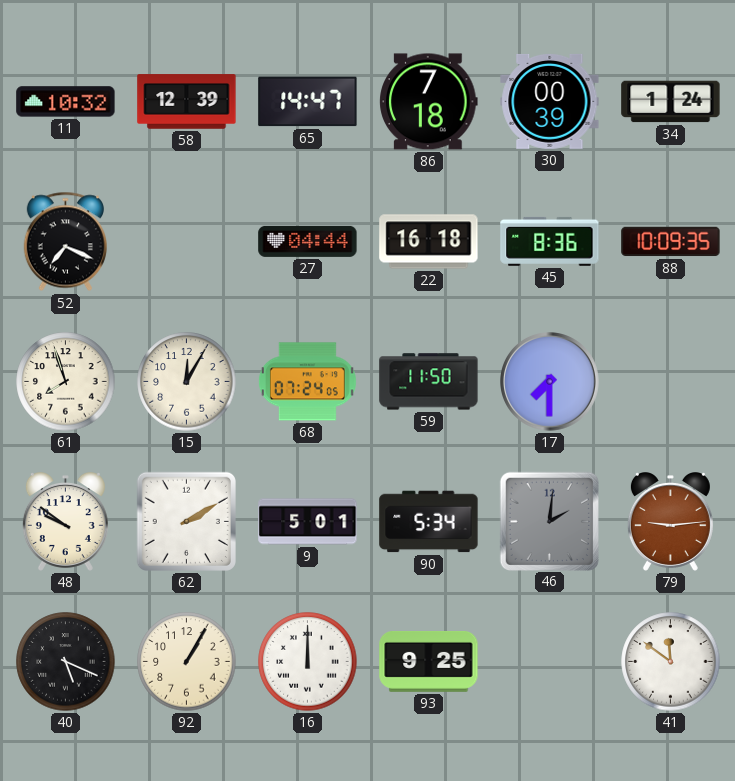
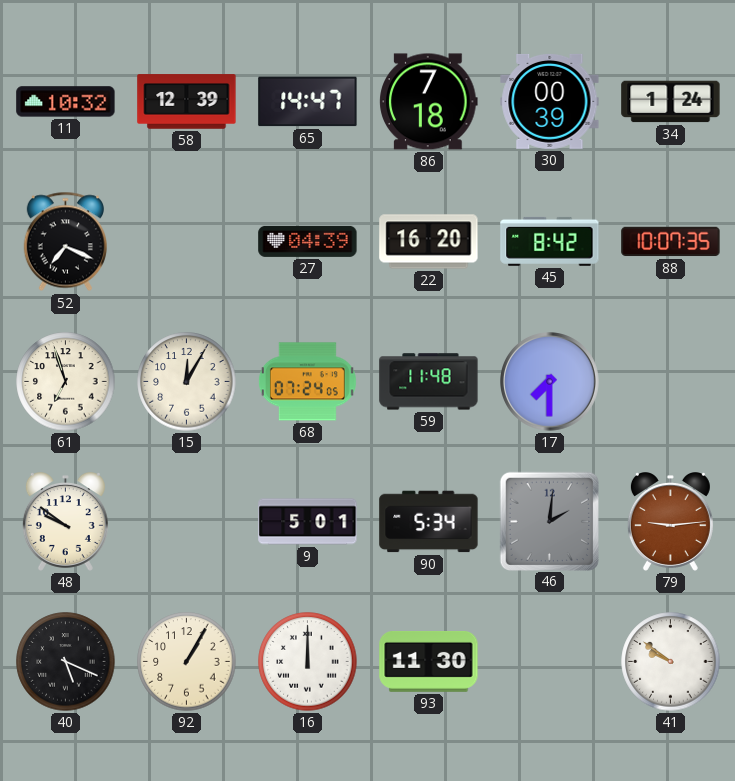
27: 04:44 -> 04:39 (308, 241)
22: 16:18 -> 16:20 (429, 242)
45: 8:36 -> 8:42 (550, 241)
88: 10:09 -> 10:07 (671, 242)
61: 7:57 -> 6:57 (66, 382)
59: 11:50 -> 11:48 (429, 382)
62: 2:10 -> none (186, 521)
93: 9:25 -> 11:30 (429, 661)
41: 11:51 -> 9:51 (671, 662)
